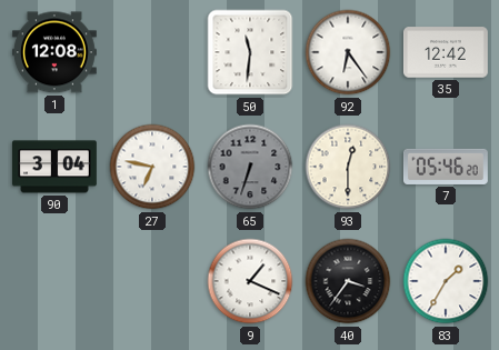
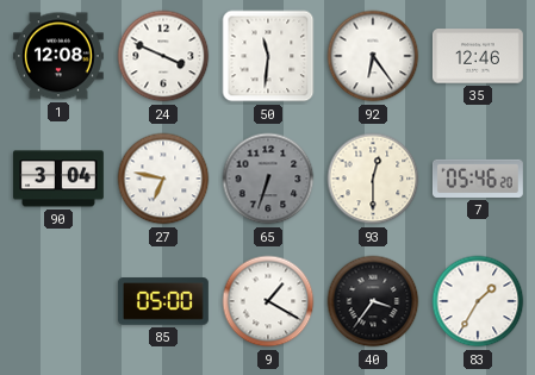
24: none -> 3:49 (163, 56)
35: 12:42 -> 12:46 (478, 56)
85: none -> 05:00 (163, 301)
9: 1:19 -> 1:20 (268, 301)
